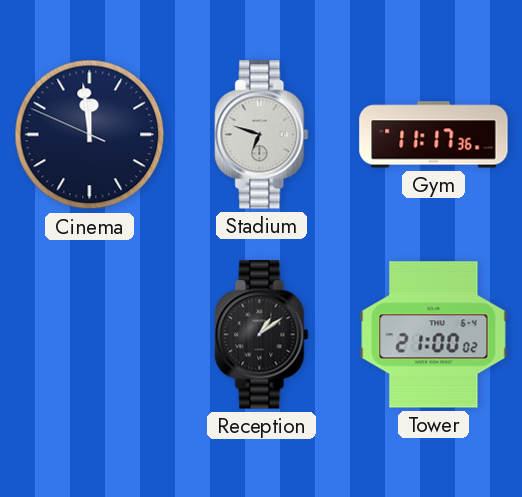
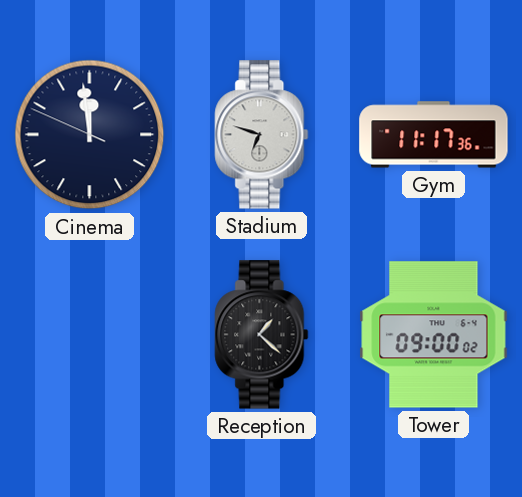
Reception: 1:09 -> 1:22 (262, 335)
Tower: 21:00 -> 09:00 (434, 335)
